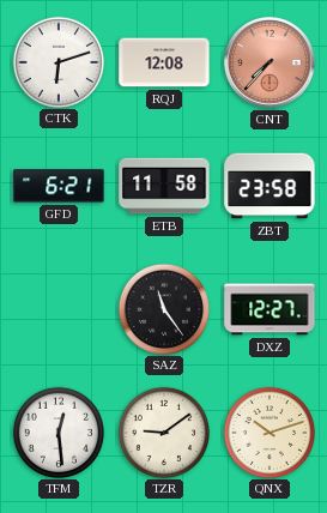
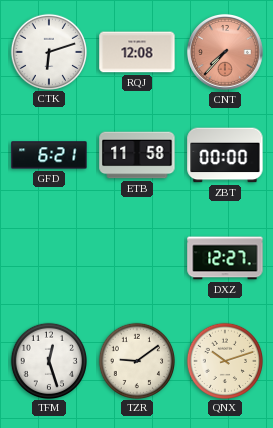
ZBT: 23:58 -> 00:00 (225, 155)
SAZ: 11:24 -> none (163, 308)
TFM: 12:29 -> 12:27 (48, 360)
